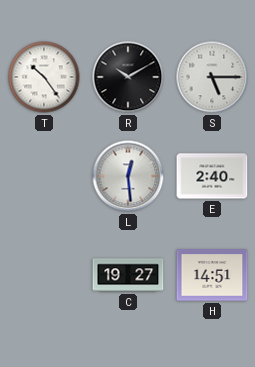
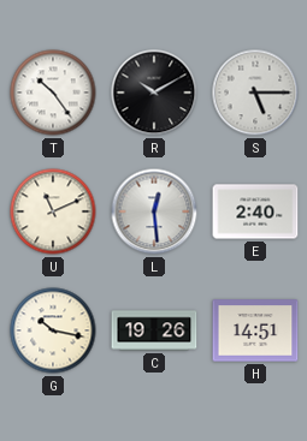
U: none -> 11:11 (53, 211)
G: none -> 10:17 (53, 330)
C: 19:27 -> 19:26 (154, 330)
